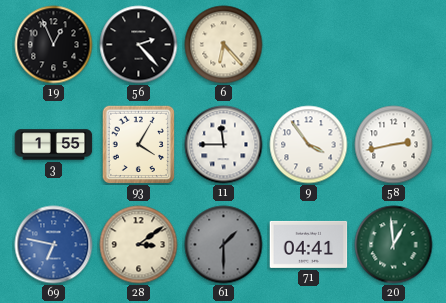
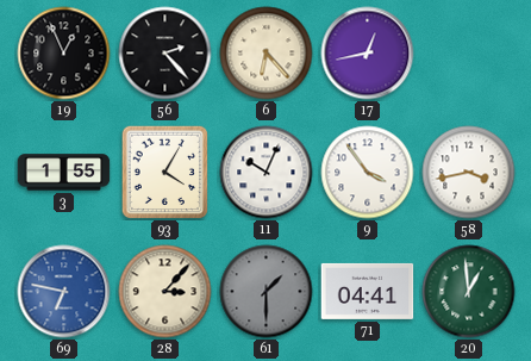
17: none -> 12:43 (368, 54)
11: 11:45 -> 10:04 (267, 173)
58: 2:43 -> 3:43 (469, 173)
28: 3:09 -> 3:07 (165, 292)
